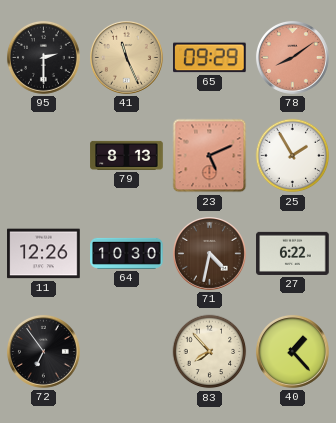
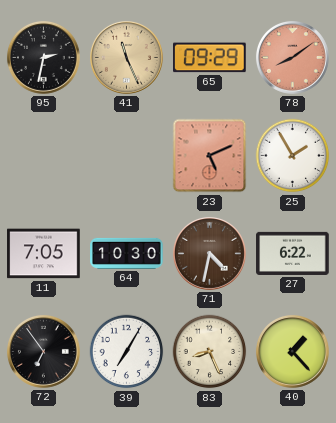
95: 2:30 -> 2:32 (43, 57)
79: 8:13 -> none (127, 155)
11: 12:26 -> 7:05 (44, 254)
39: none -> 7:05 (127, 352)
83: 7:53 -> 8:26 (210, 352)
